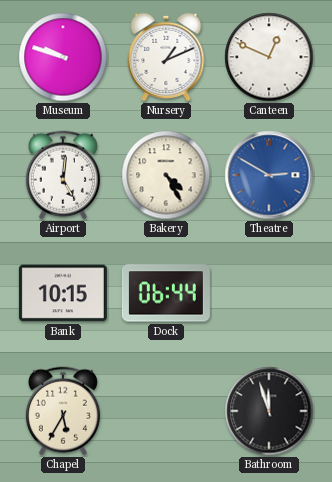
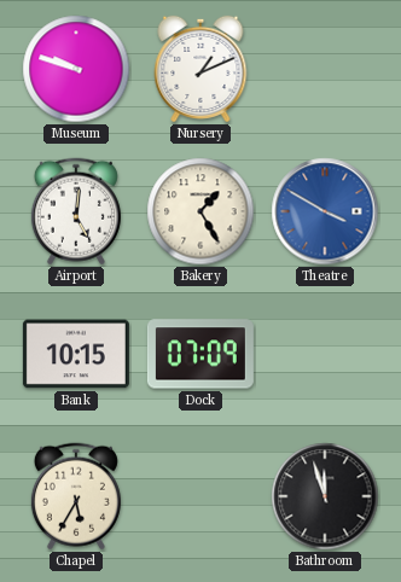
Canteen: 12:49 -> none (269, 57)
Bakery: 4:25 -> 1:25 (200, 211)
Theatre: 2:50 -> 3:50 (325, 211)
Dock: 06:44 -> 07:09 (200, 354)
